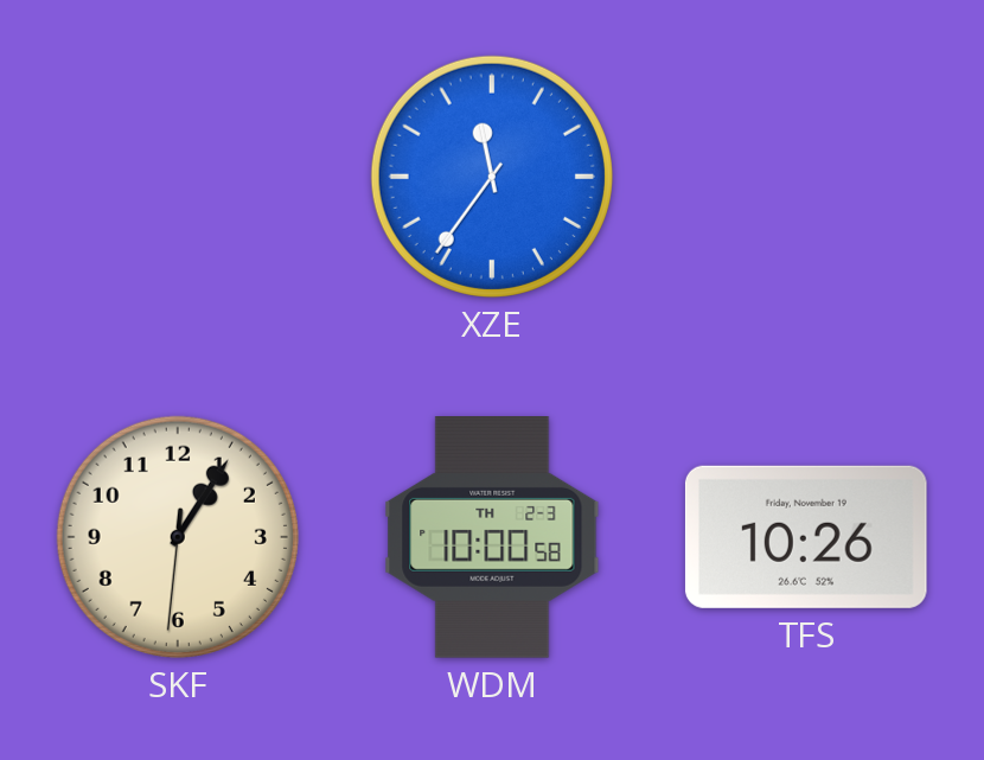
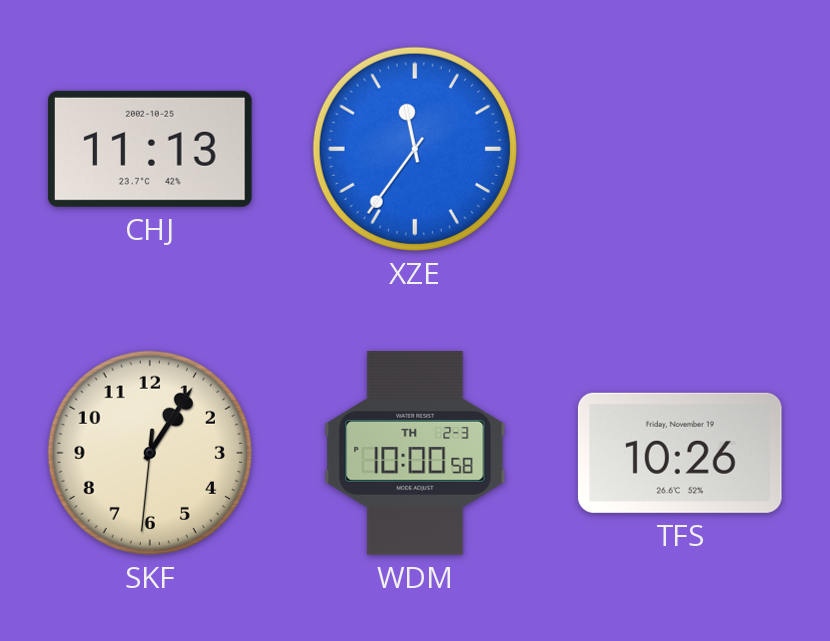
CHJ: none -> 11:13 (150, 149)
